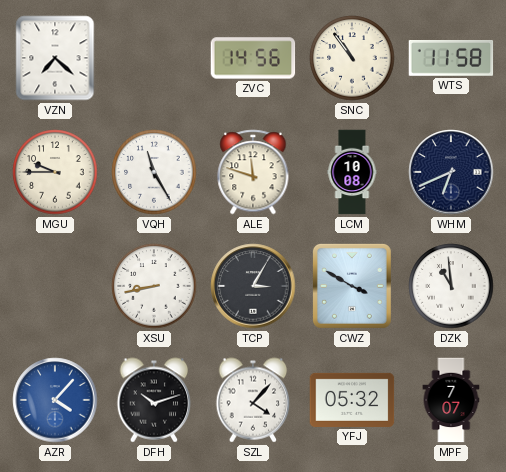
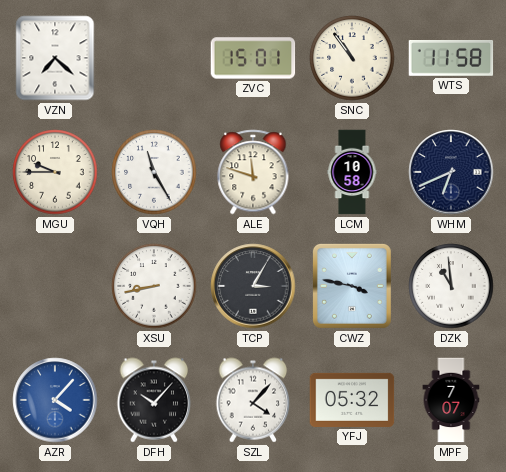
ZVC: 14:56 -> 15:01 (253, 58)
LCM: 10:08 -> 10:58 (352, 172)
CWZ: 3:50 -> 3:47 (352, 286)
DFH: 10:12 -> 10:07 (154, 400)
